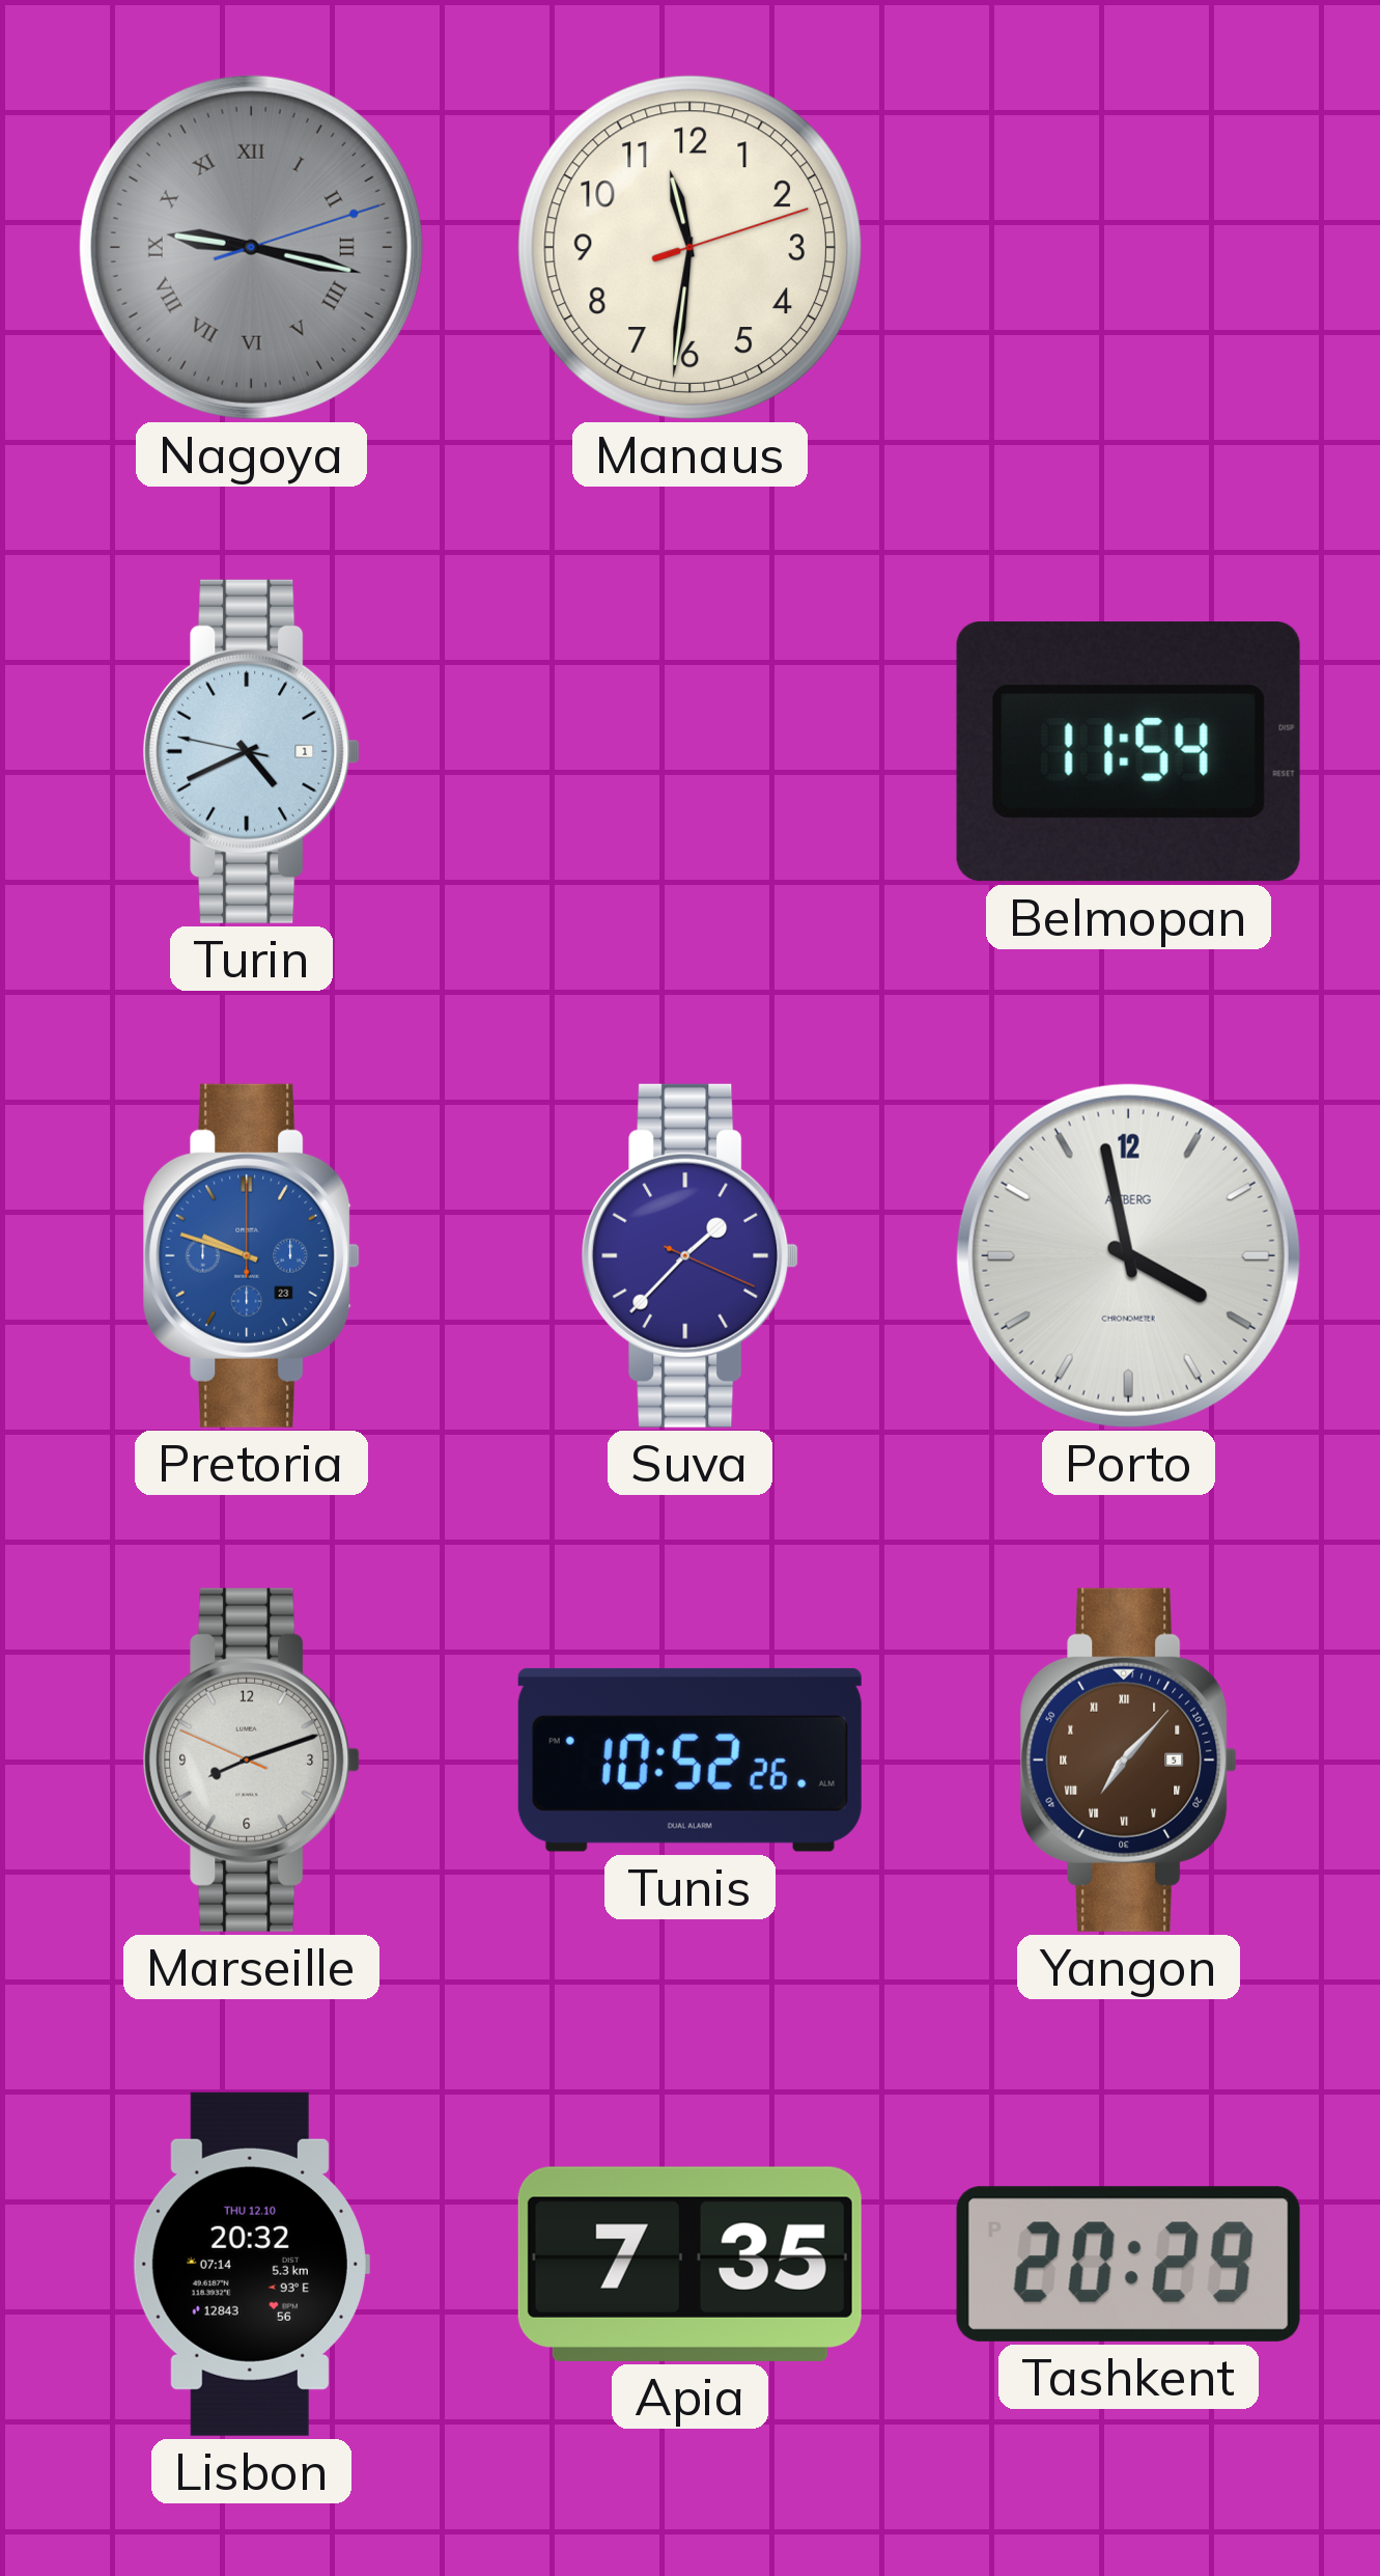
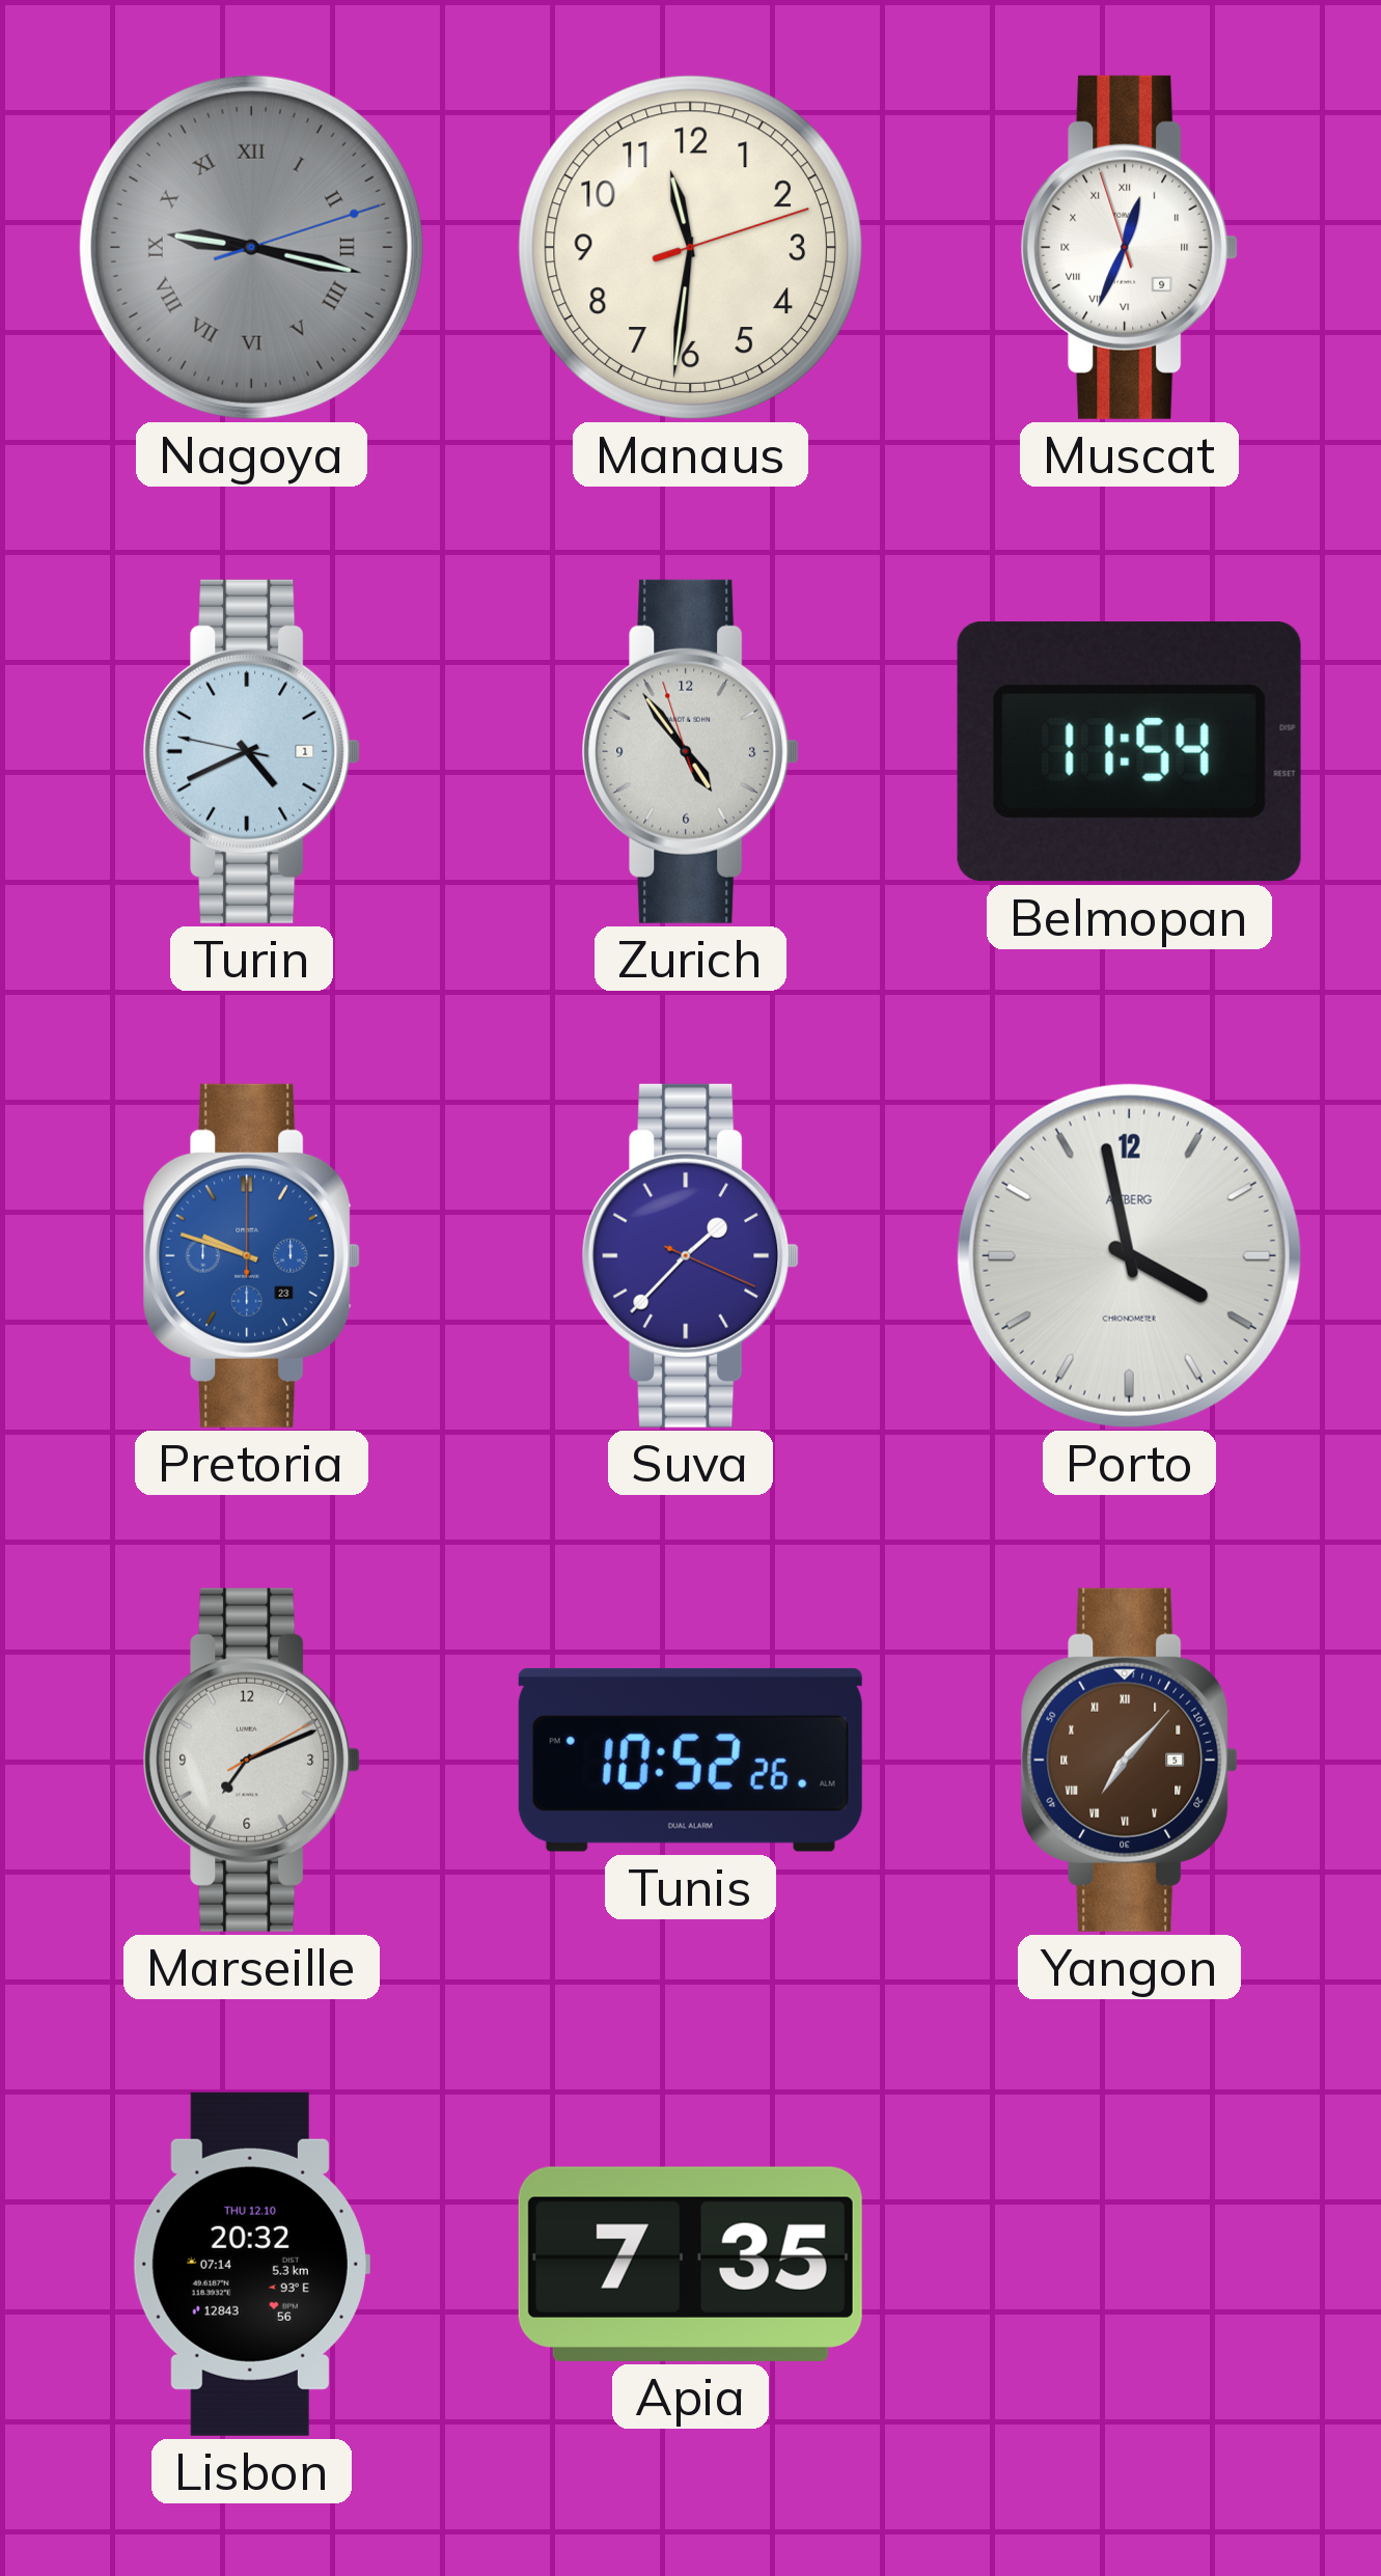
Muscat: none -> 12:33 (1130, 247)
Zurich: none -> 4:53 (691, 751)
Marseille: 8:11 -> 7:11 (252, 1760)
Tashkent: 20:29 -> none (1128, 2264)
